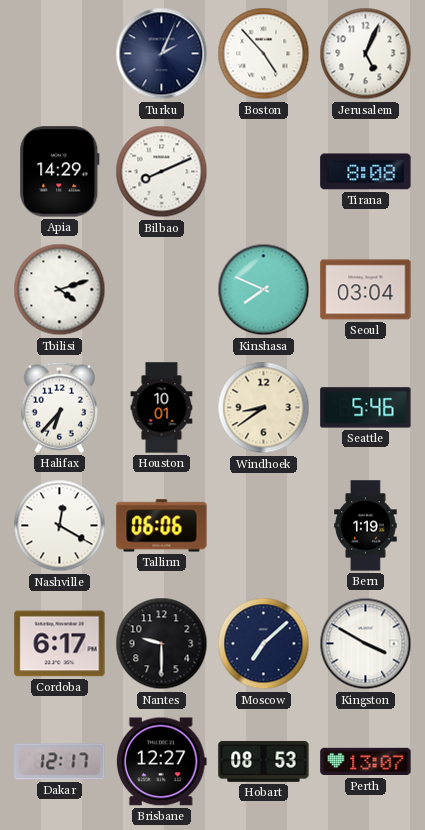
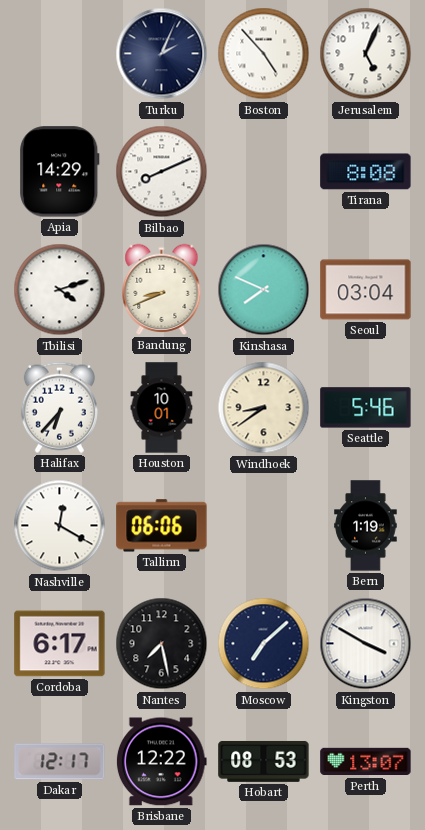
Bandung: none -> 8:41 (162, 289)
Nantes: 9:30 -> 7:28 (162, 644)
Brisbane: 12:27 -> 12:22 (161, 762)
